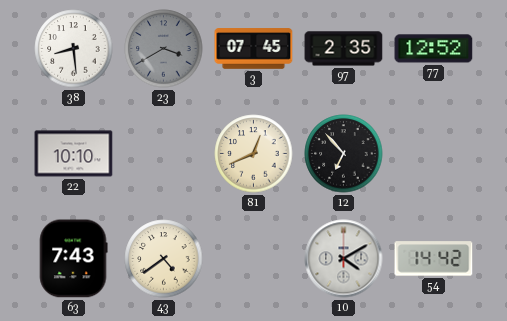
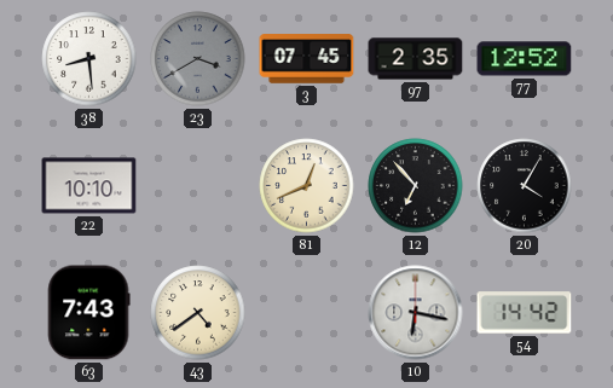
20: none -> 4:05 (525, 186)
10: 4:10 -> 6:17 (416, 313)
